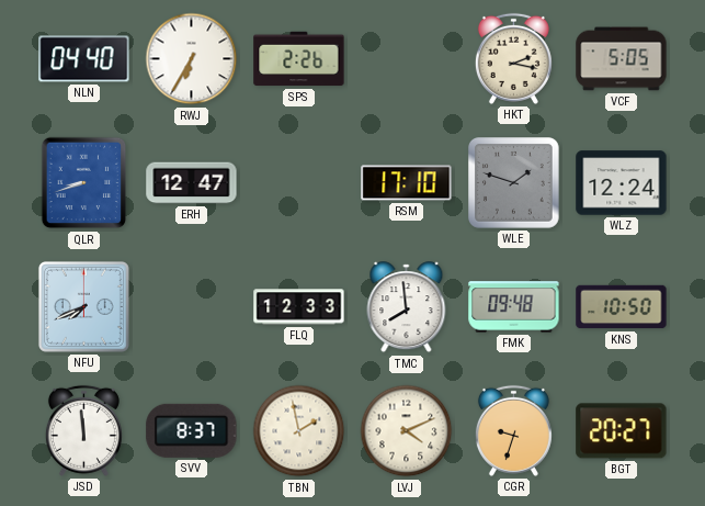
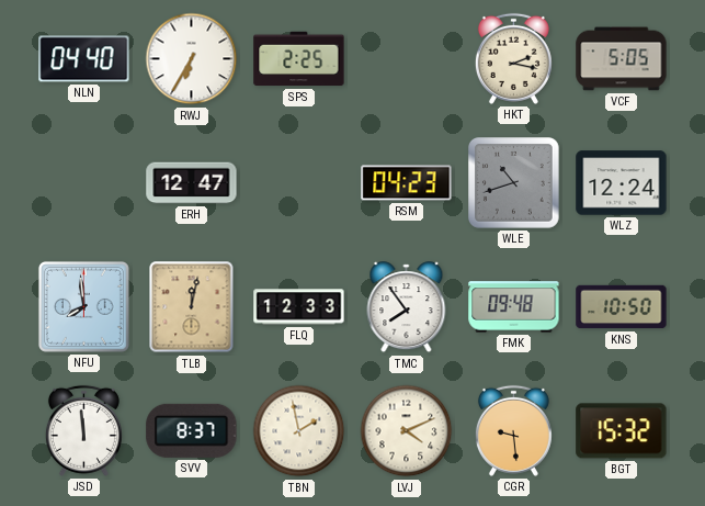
SPS: 2:26 -> 2:25 (299, 59)
QLR: 8:42 -> none (84, 183)
RSM: 17:10 -> 04:23 (407, 183)
WLE: 1:48 -> 10:42 (514, 183)
NFU: 7:41 -> 7:59 (83, 306)
TLB: none -> 12:02 (192, 307)
TMC: 7:59 -> 7:54 (407, 307)
CGR: 9:33 -> 9:29 (513, 430)
BGT: 20:27 -> 15:32 (622, 431)
